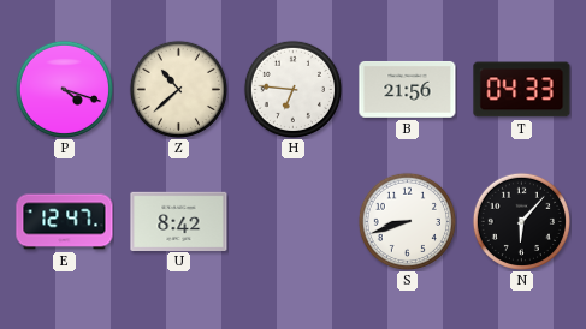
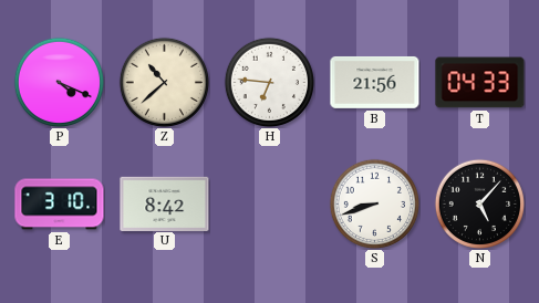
P: 4:18 -> 4:19 (59, 82)
E: 12:47 -> 3:10 (60, 205)
N: 6:07 -> 5:07 (479, 203)
